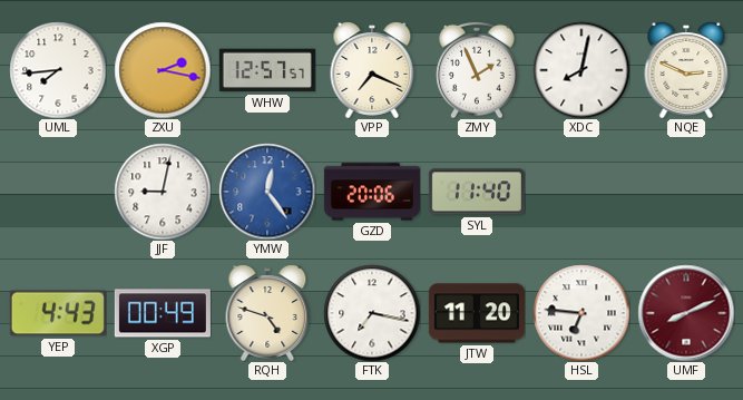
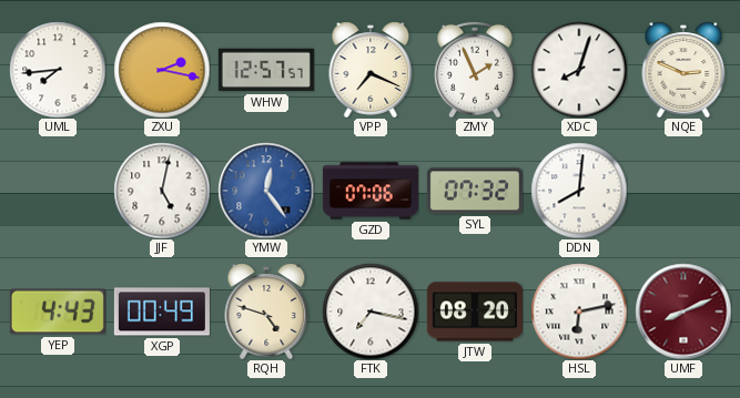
XDC: 8:02 -> 8:03 (579, 70)
JJF: 9:02 -> 5:02 (162, 191)
GZD: 20:06 -> 07:06 (371, 191)
SYL: 11:40 -> 07:32 (475, 191)
DDN: none -> 8:01 (579, 191)
JTW: 11:20 -> 08:20 (475, 312)
HSL: 6:46 -> 6:13 (579, 312)
